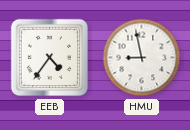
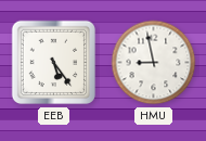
EEB: 4:36 -> 5:24 (54, 63)
